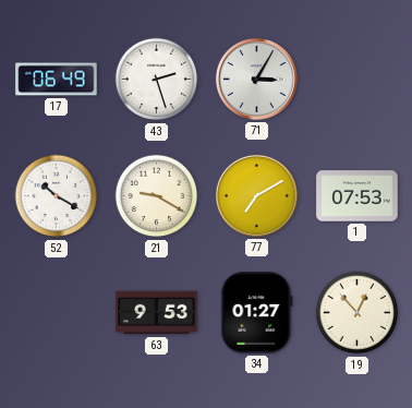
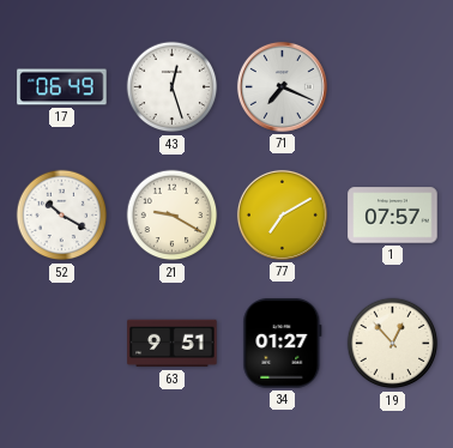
43: 2:27 -> 12:27 (173, 87)
71: 3:05 -> 7:19 (282, 86)
1: 07:53 -> 07:57 (393, 216)
63: 9:53 -> 9:51 (173, 344)
